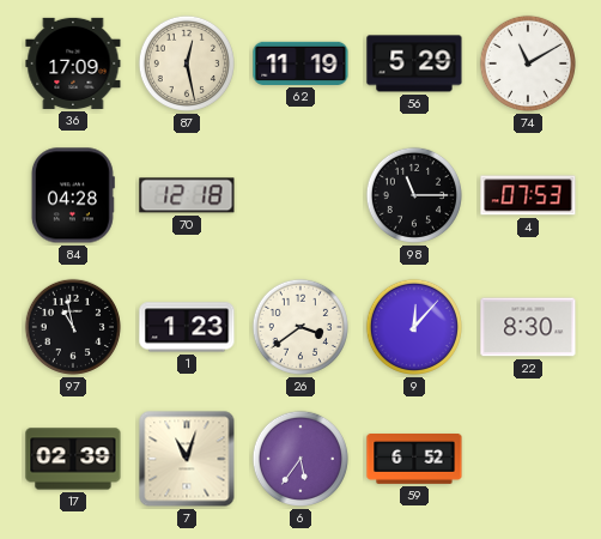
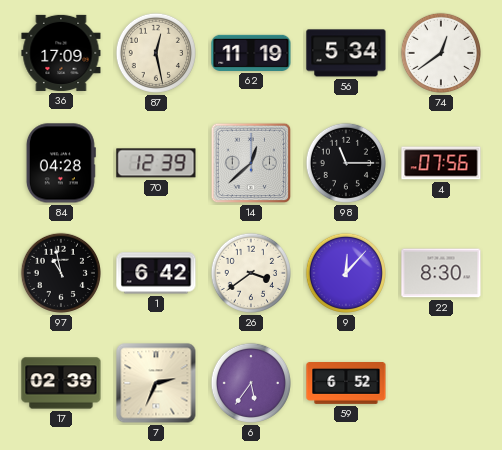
56: 5:29 -> 5:34 (346, 53)
74: 11:10 -> 12:39 (441, 53)
70: 12:18 -> 12:39 (156, 163)
14: none -> 12:38 (251, 163)
4: 07:53 -> 07:56 (441, 163)
1: 1:23 -> 6:42 (156, 273)
7: 11:03 -> 2:34 (156, 383)
